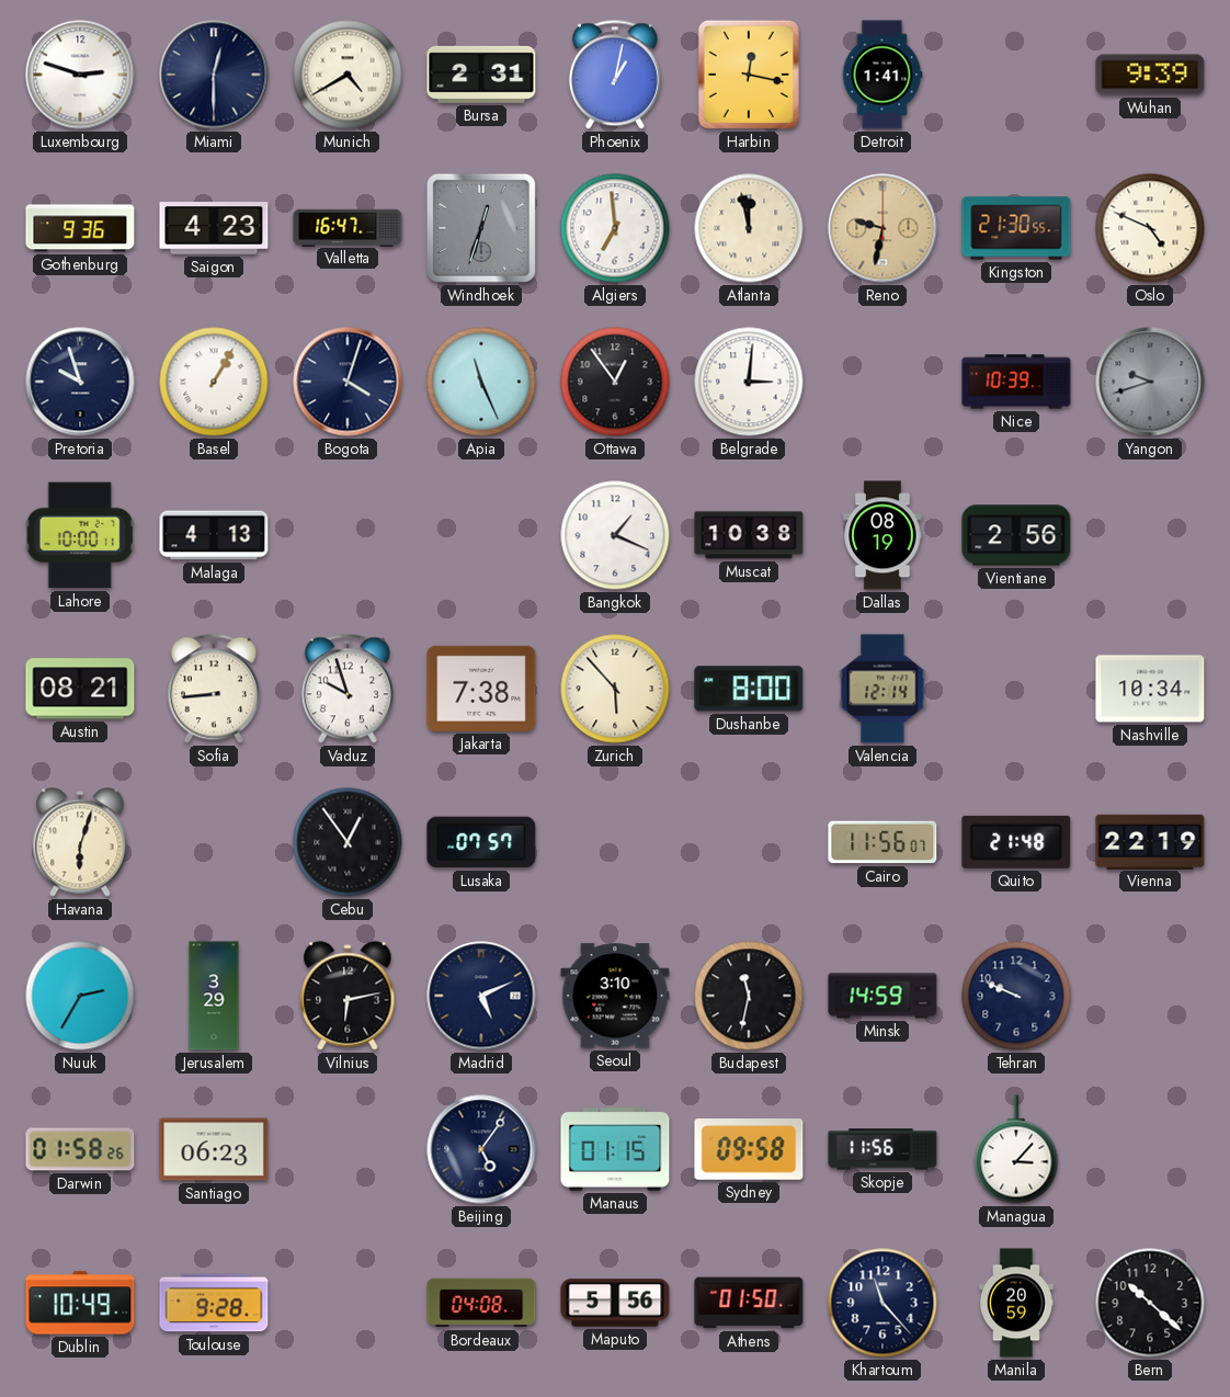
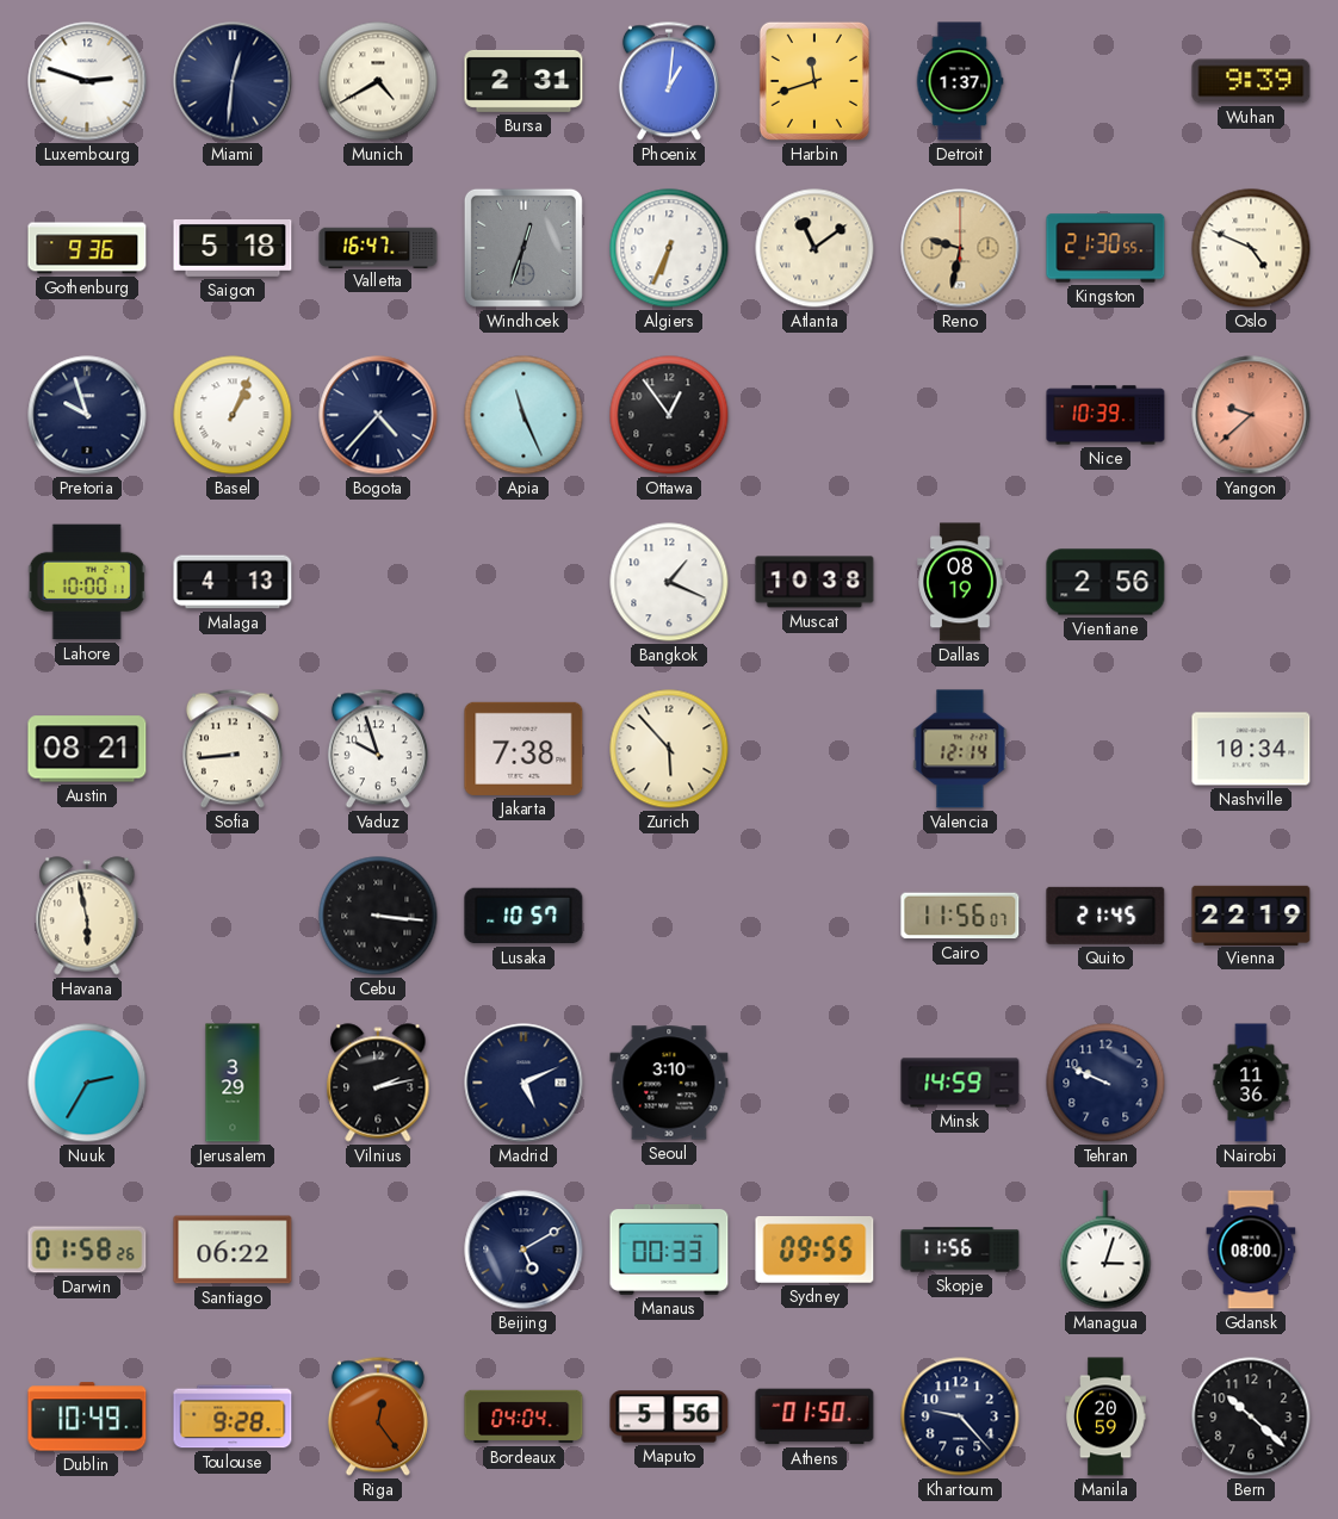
Miami: 12:30 -> 12:31 (233, 81)
Phoenix: 1:02 -> 1:01 (669, 81)
Harbin: 12:17 -> 11:42 (814, 81)
Detroit: 1:41 -> 1:37 (960, 81)
Saigon: 4:23 -> 5:18 (233, 249)
Algiers: 6:59 -> 6:34 (669, 248)
Atlanta: 11:58 -> 11:09 (814, 248)
Basel: 1:05 -> 1:04 (233, 415)
Bogota: 4:03 -> 4:37 (378, 415)
Belgrade: 3:01 -> none (749, 382)
Yangon: 9:42 -> 9:38 (1251, 415)
Yangon dial: grey -> salmon (1251, 415)
Dushanbe: 8:00 -> none (749, 689)
Havana: 6:03 -> 5:58 (87, 916)
Cebu: 12:54 -> 3:16 (378, 916)
Lusaka: 07:57 -> 10:57 (524, 916)
Quito: 21:48 -> 21:45 (1105, 916)
Vilnius: 6:13 -> 2:13 (378, 1083)
Budapest: 11:32 -> none (749, 996)
Nairobi: none -> 11:36 (1251, 1083)
Santiago: 06:23 -> 06:22 (233, 1250)
Beijing: 5:06 -> 5:10 (524, 1250)
Manaus: 01:15 -> 00:33 (669, 1251)
Sydney: 09:58 -> 09:55 (814, 1251)
Managua: 3:07 -> 3:03 (1105, 1250)
Gdansk: none -> 08:00 (1251, 1250)
Riga: none -> 12:24 (378, 1416)
Bordeaux: 04:08 -> 04:04 (524, 1416)
Khartoum: 11:23 -> 9:23 (960, 1416)
